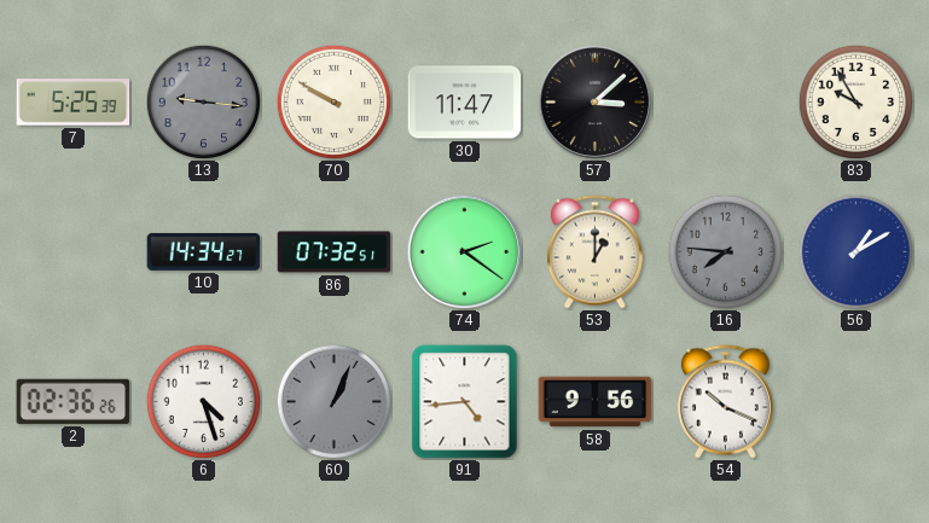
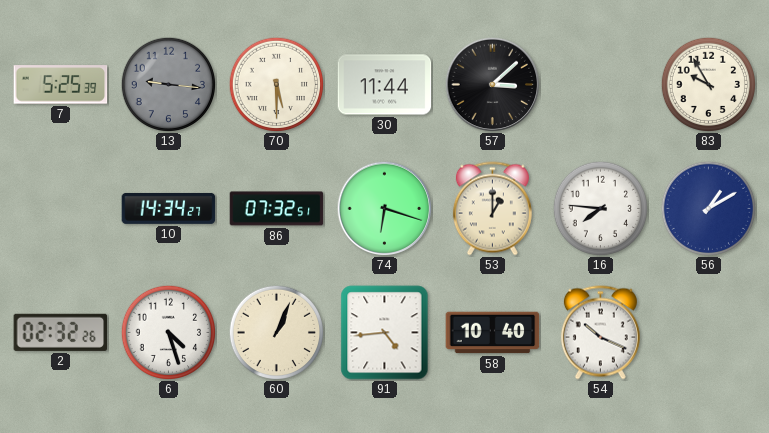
70: 9:50 -> 5:30 (276, 84)
30: 11:47 -> 11:44 (385, 85)
74: 2:21 -> 6:18 (384, 208)
16 dial: grey -> white (600, 208)
2: 02:36 -> 02:32 (61, 332)
60 dial: grey -> cream (276, 332)
58: 9:56 -> 10:40 (493, 333)
